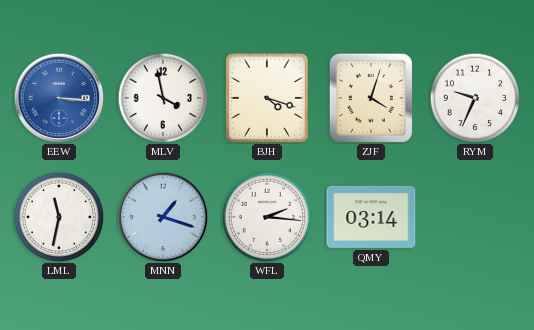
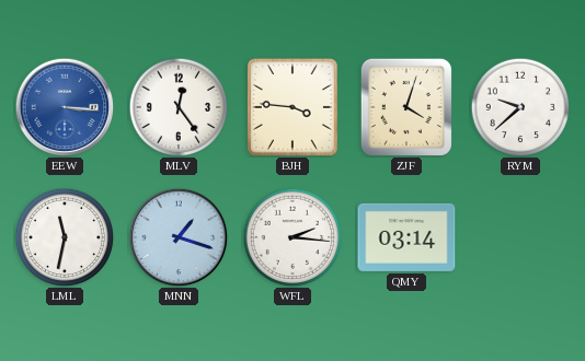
MLV: 3:58 -> 12:24 (179, 107)
BJH: 4:18 -> 3:46 (294, 108)
RYM: 9:34 -> 9:38 (520, 107)
